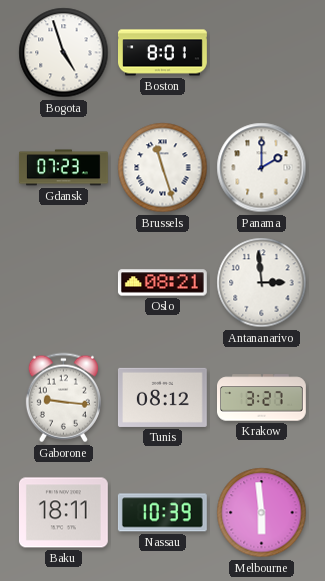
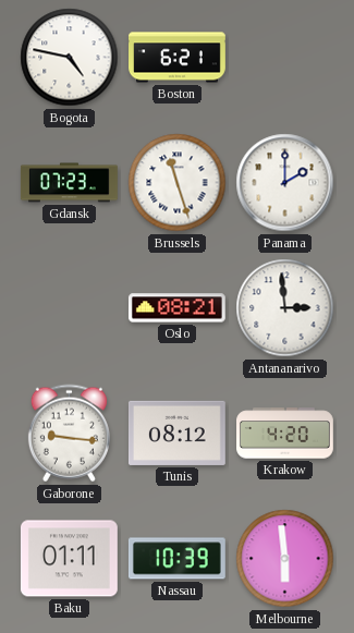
Bogota: 4:57 -> 4:47 (70, 58)
Boston: 8:01 -> 6:21 (178, 58)
Krakow: 3:27 -> 4:20 (285, 434)
Baku: 18:11 -> 01:11 (69, 559)
